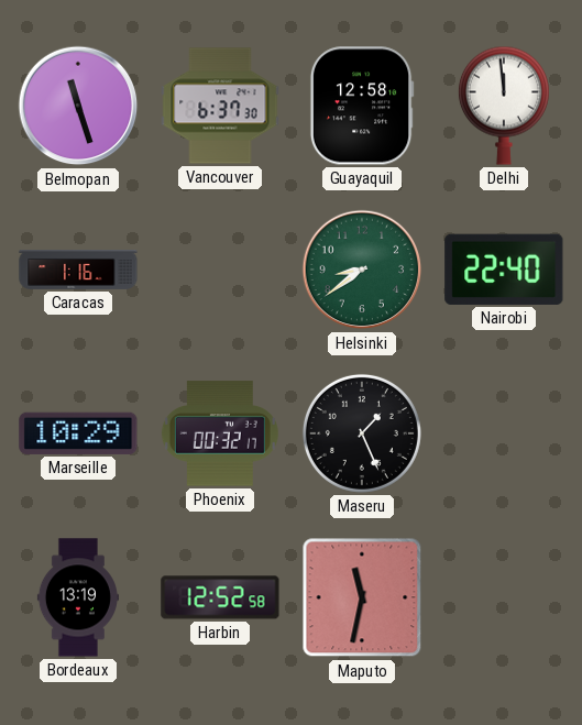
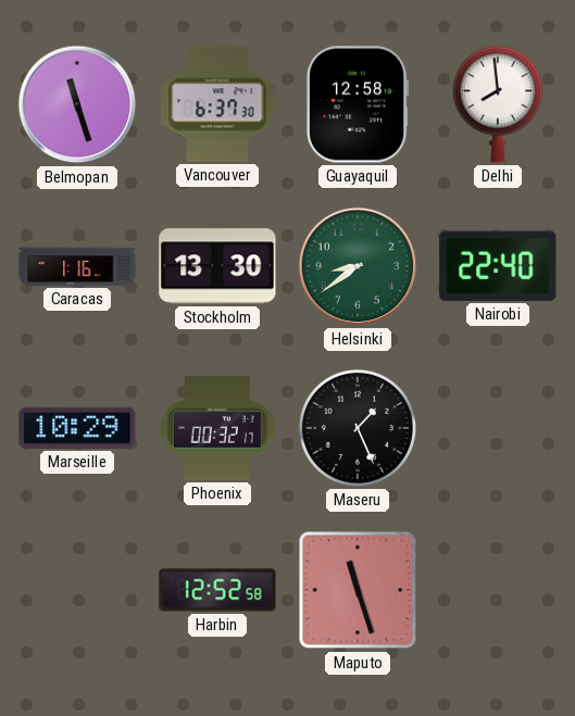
Delhi: 11:59 -> 7:59 (498, 104)
Stockholm: none -> 13:30 (217, 266)
Bordeaux: 13:19 -> none (78, 597)
Maputo: 11:32 -> 11:27 (358, 590)
